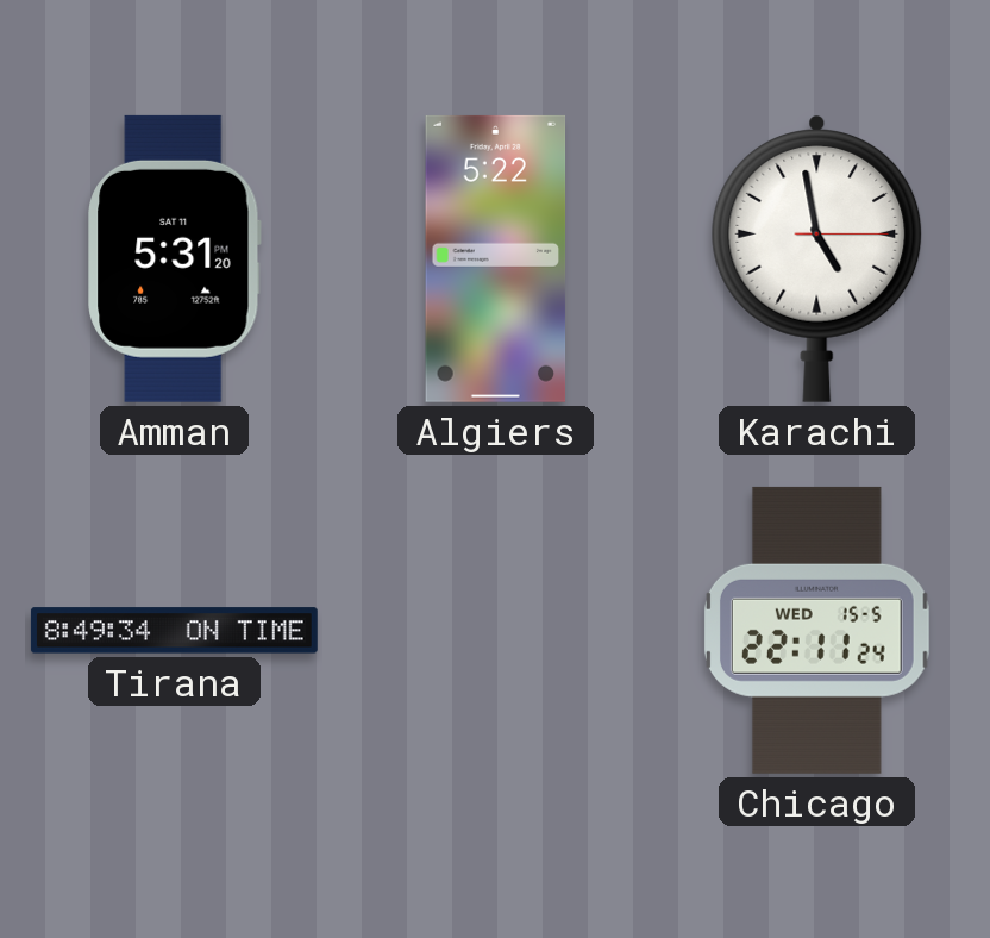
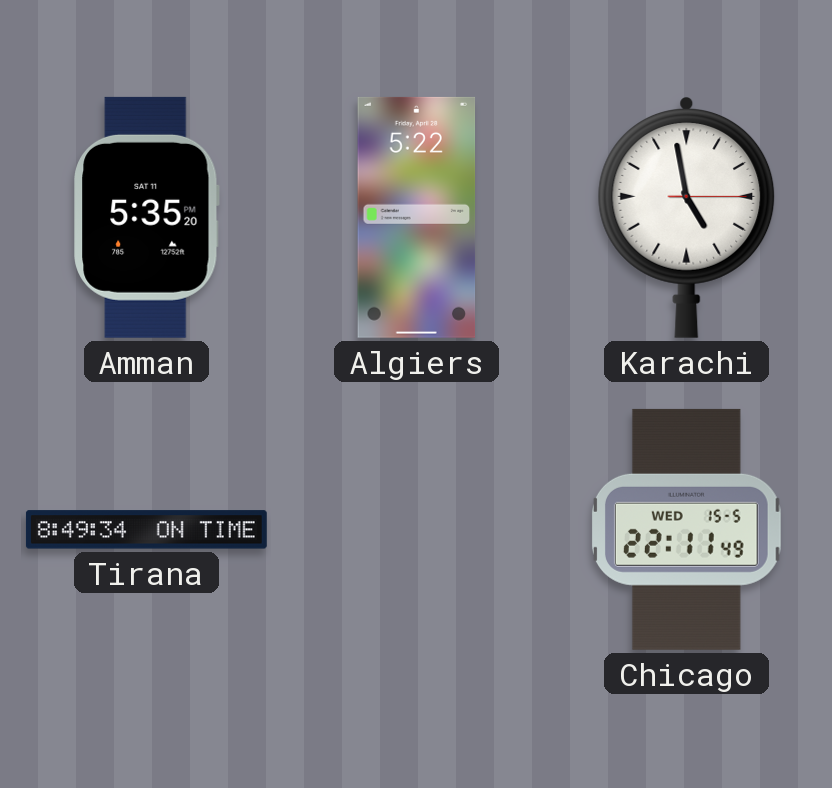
Amman: 5:31 -> 5:35 (147, 217)
Chicago: 22:11:24 -> 22:11:49 (686, 529)
